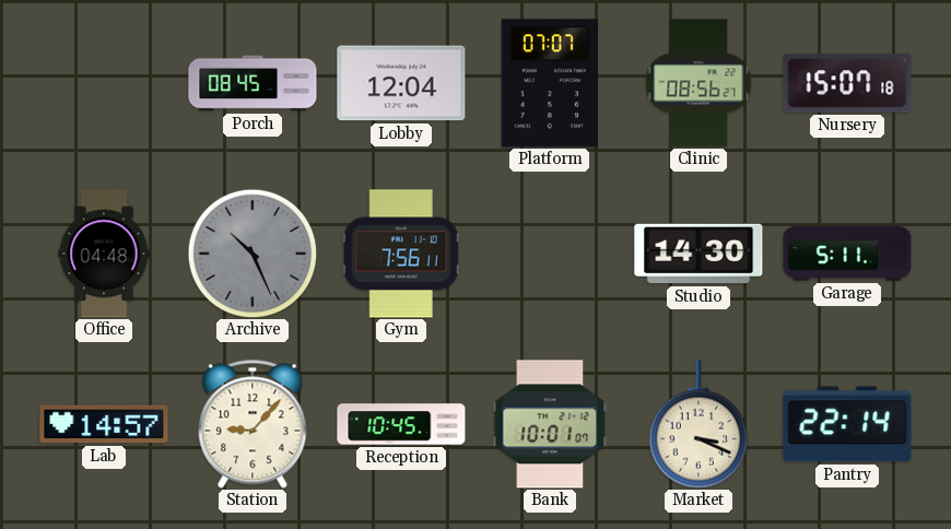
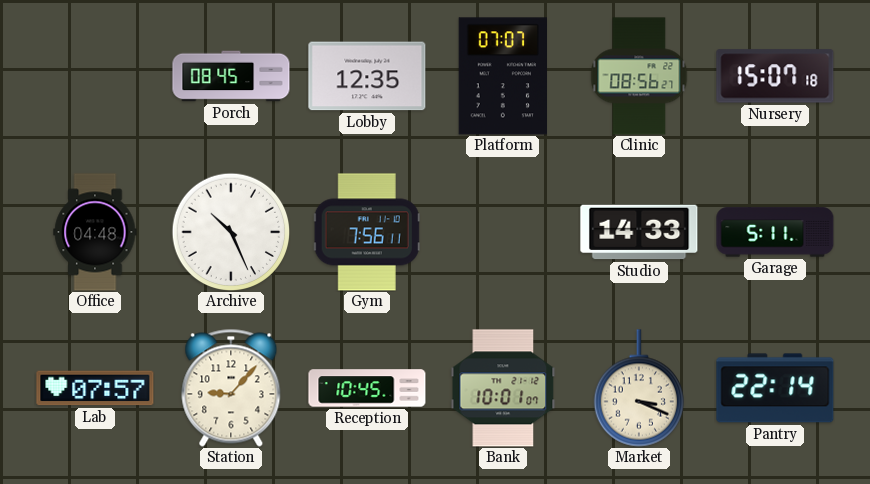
Lobby: 12:04 -> 12:35 (367, 76)
Archive dial: grey -> white (231, 232)
Studio: 14:30 -> 14:33 (639, 232)
Lab: 14:57 -> 07:57 (95, 388)
